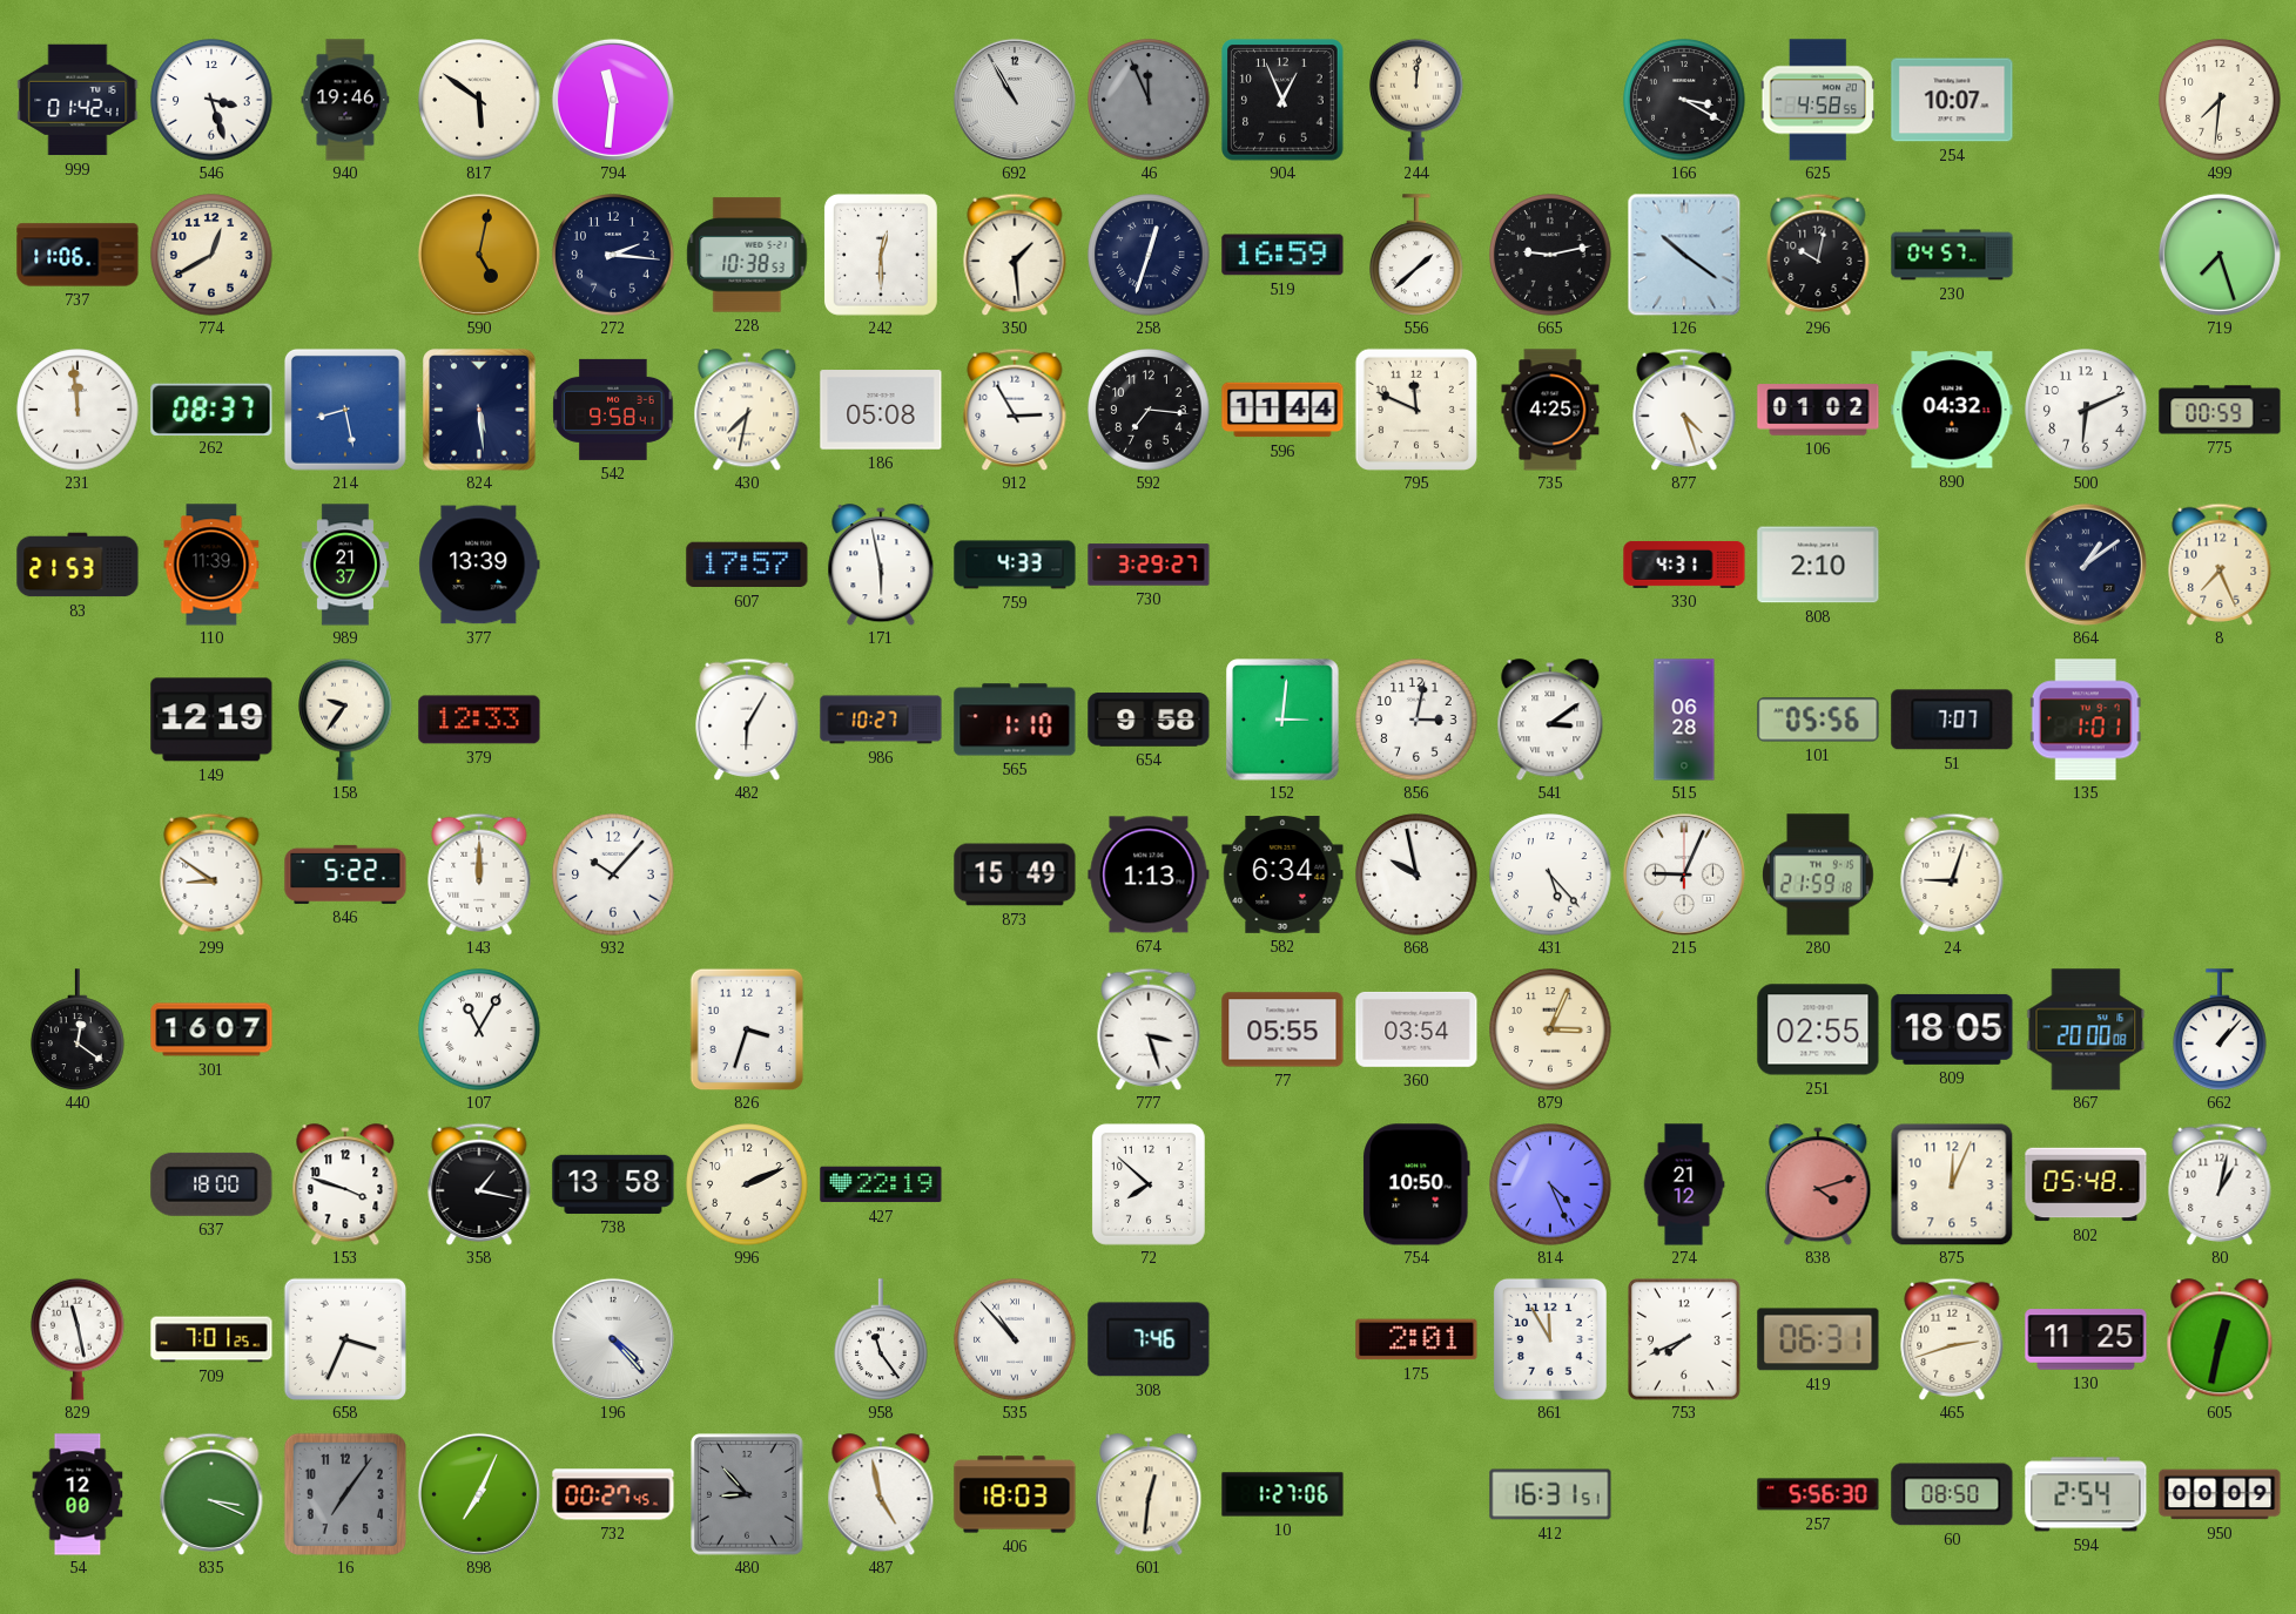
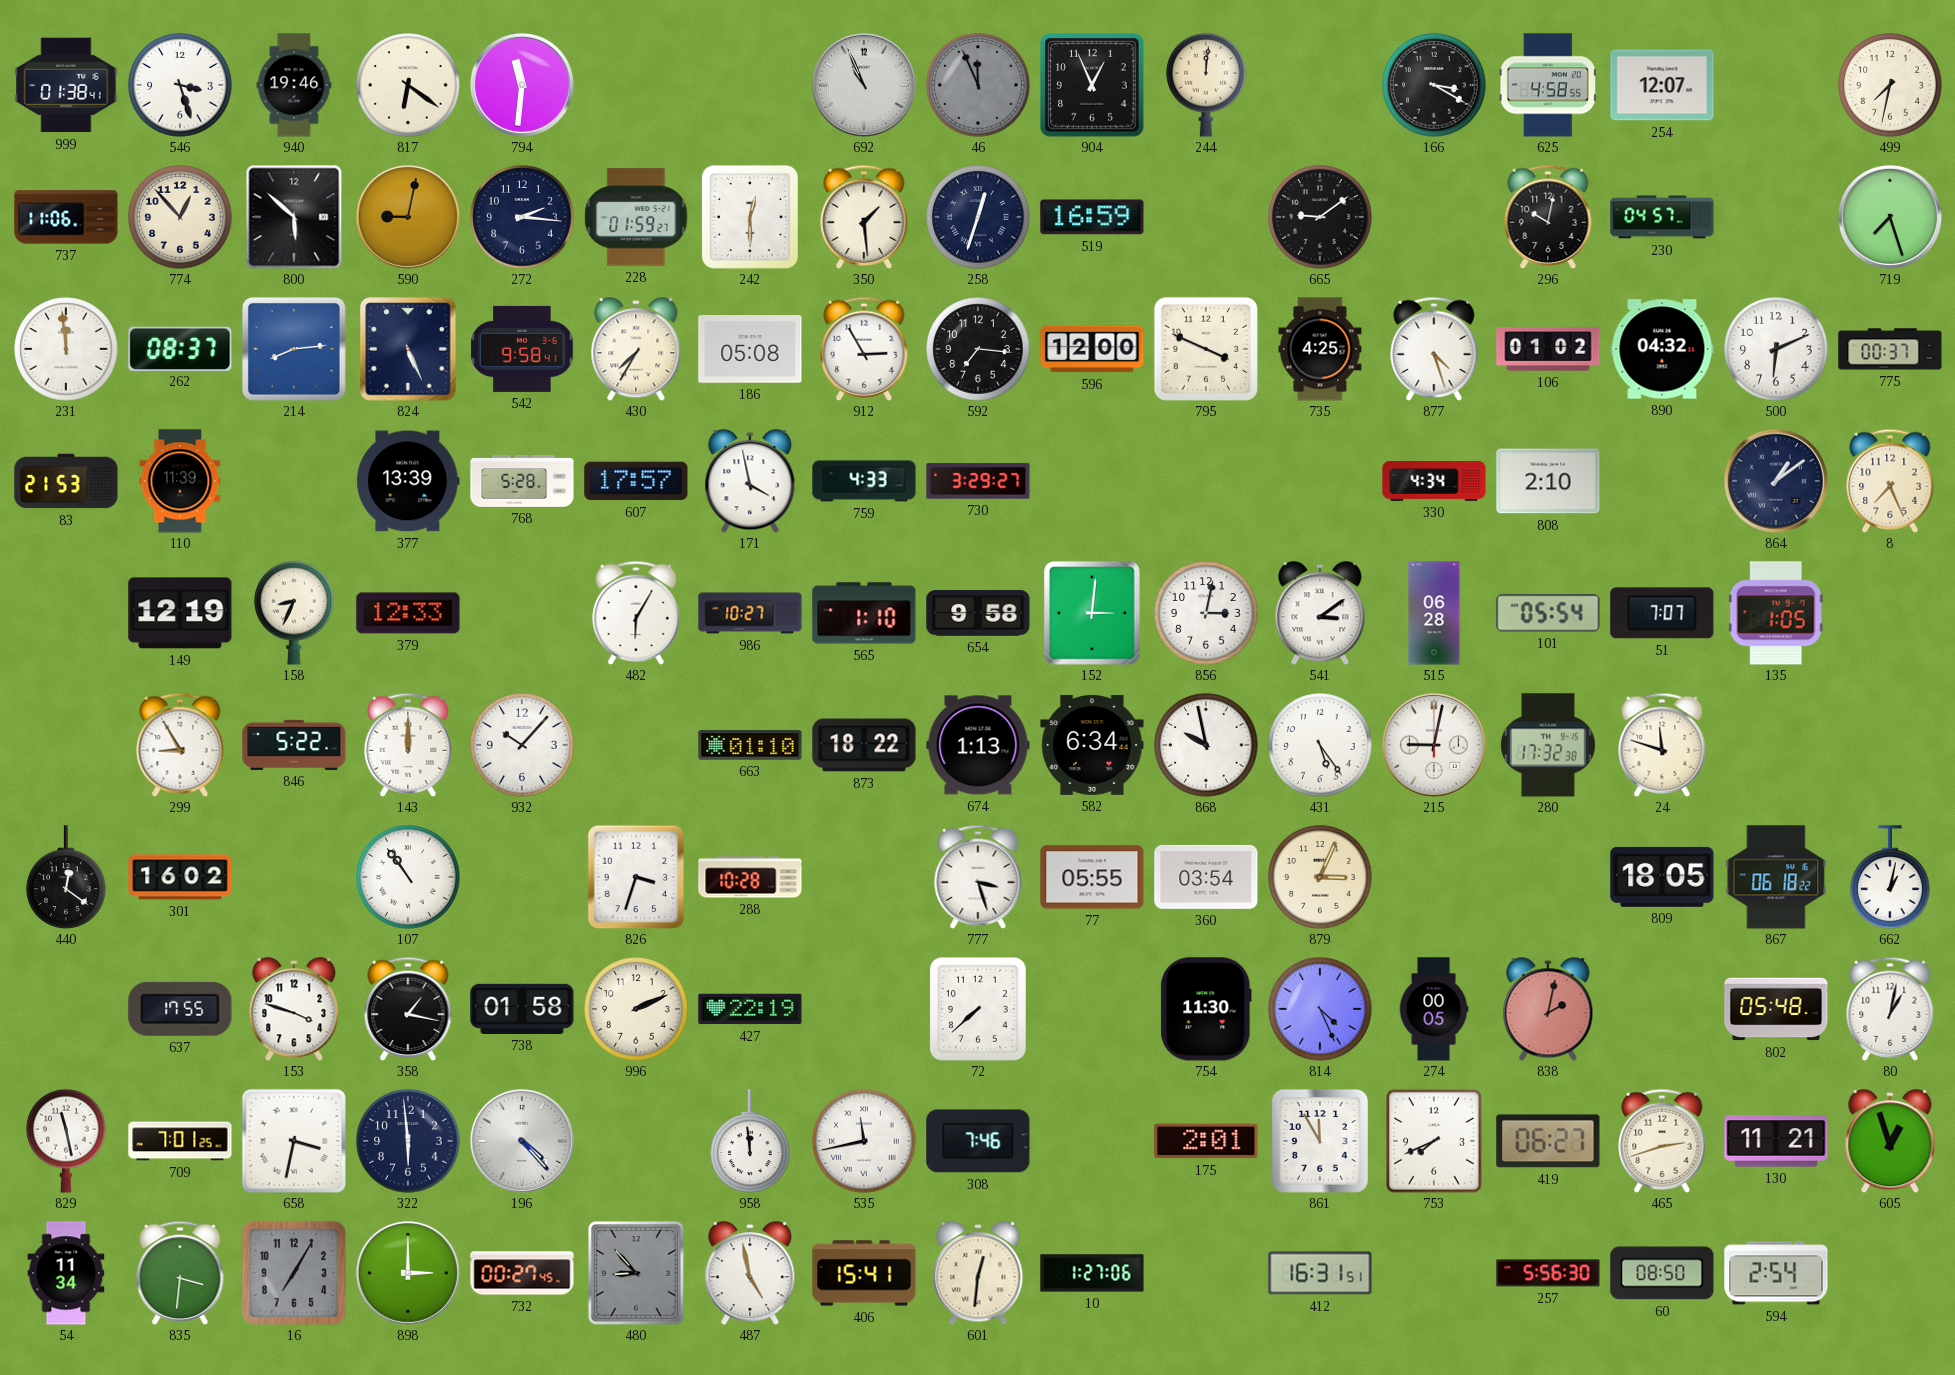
999: 01:42 -> 01:38 (66, 85)
817: 5:51 -> 6:21 (408, 85)
692: 10:55 -> 10:56 (864, 85)
254: 10:07 -> 12:07 (1662, 85)
499: 7:31 -> 7:32 (1890, 85)
774: 12:40 -> 12:53 (180, 217)
800: none -> 5:52 (294, 217)
590: 5:02 -> 9:02 (408, 217)
228: 10:38 -> 01:59 (636, 217)
556: 1:38 -> none (1416, 255)
665: 9:13 -> 9:09 (1320, 217)
126: 10:21 -> none (1684, 255)
214: 8:28 -> 8:14 (294, 349)
824: 5:29 -> 5:26 (408, 349)
430: 7:32 -> 7:35 (636, 349)
596: 11:44 -> 12:00 (1092, 349)
795: 11:49 -> 3:49 (1206, 349)
775: 00:59 -> 00:37 (1890, 349)
989: 21:37 -> none (345, 565)
768: none -> 5:28 (522, 481)
171: 5:58 -> 3:58 (750, 481)
330: 4:31 -> 4:34 (1434, 481)
158: 9:36 -> 8:34 (294, 613)
101: 05:56 -> 05:54 (1548, 613)
135: 1:01 -> 1:05 (1776, 613)
299: 8:51 -> 8:55 (180, 744)
663: none -> 01:10 (750, 745)
873: 15:49 -> 18:22 (864, 745)
431: 5:23 -> 5:24 (1320, 745)
215: 9:04 -> 9:02 (1434, 745)
280: 21:59 -> 17:32 (1549, 745)
24: 9:03 -> 11:48 (1662, 744)
301: 16:07 -> 16:02 (180, 877)
107: 11:05 -> 10:54 (408, 877)
288: none -> 10:28 (750, 877)
251: 02:55 -> none (1818, 1029)
867: 20:00 -> 06:18 (1776, 877)
662: 1:07 -> 1:02 (1890, 877)
637: 18:00 -> 17:55 (180, 1009)
738: 13:58 -> 01:58 (522, 1009)
72: 7:52 -> 7:38 (978, 1009)
754: 10:50 -> 11:30 (1206, 1009)
274: 21:12 -> 00:05 (1434, 1009)
838: 4:12 -> 2:02 (1548, 1009)
875: 12:04 -> none (1952, 1184)
658: 3:34 -> 3:32 (293, 1140)
322: none -> 5:59 (408, 1141)
958: 11:24 -> 11:59 (750, 1141)
535: 10:53 -> 11:43 (864, 1141)
419: 06:31 -> 06:27 (1548, 1141)
130: 11:25 -> 11:21 (1776, 1141)
605: 12:32 -> 12:57 (1890, 1141)
54: 12:00 -> 11:34 (66, 1273)
835: 3:19 -> 3:31 (180, 1272)
16: 7:06 -> 7:05 (294, 1273)
898: 7:04 -> 3:00 (408, 1273)
406: 18:03 -> 15:41 (864, 1273)
950: 00:09 -> none (2220, 1494)
